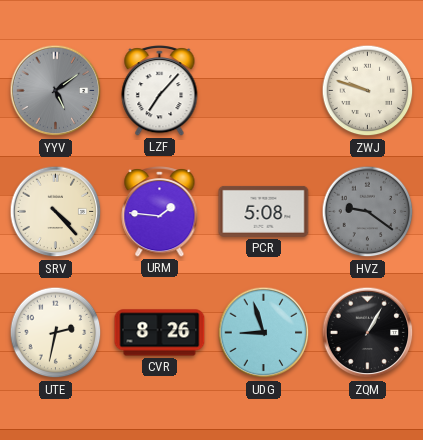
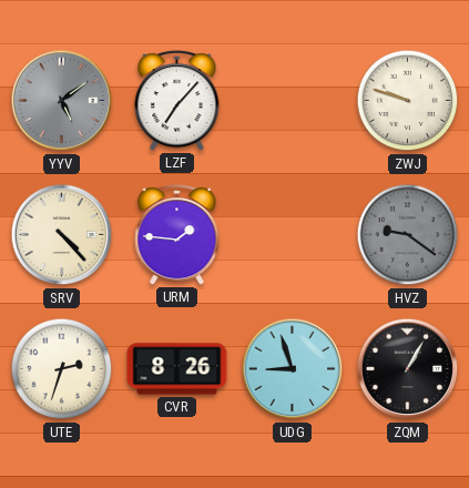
PCR: 5:08 -> none (264, 211)
UTE: 2:32 -> 2:33 (62, 369)
